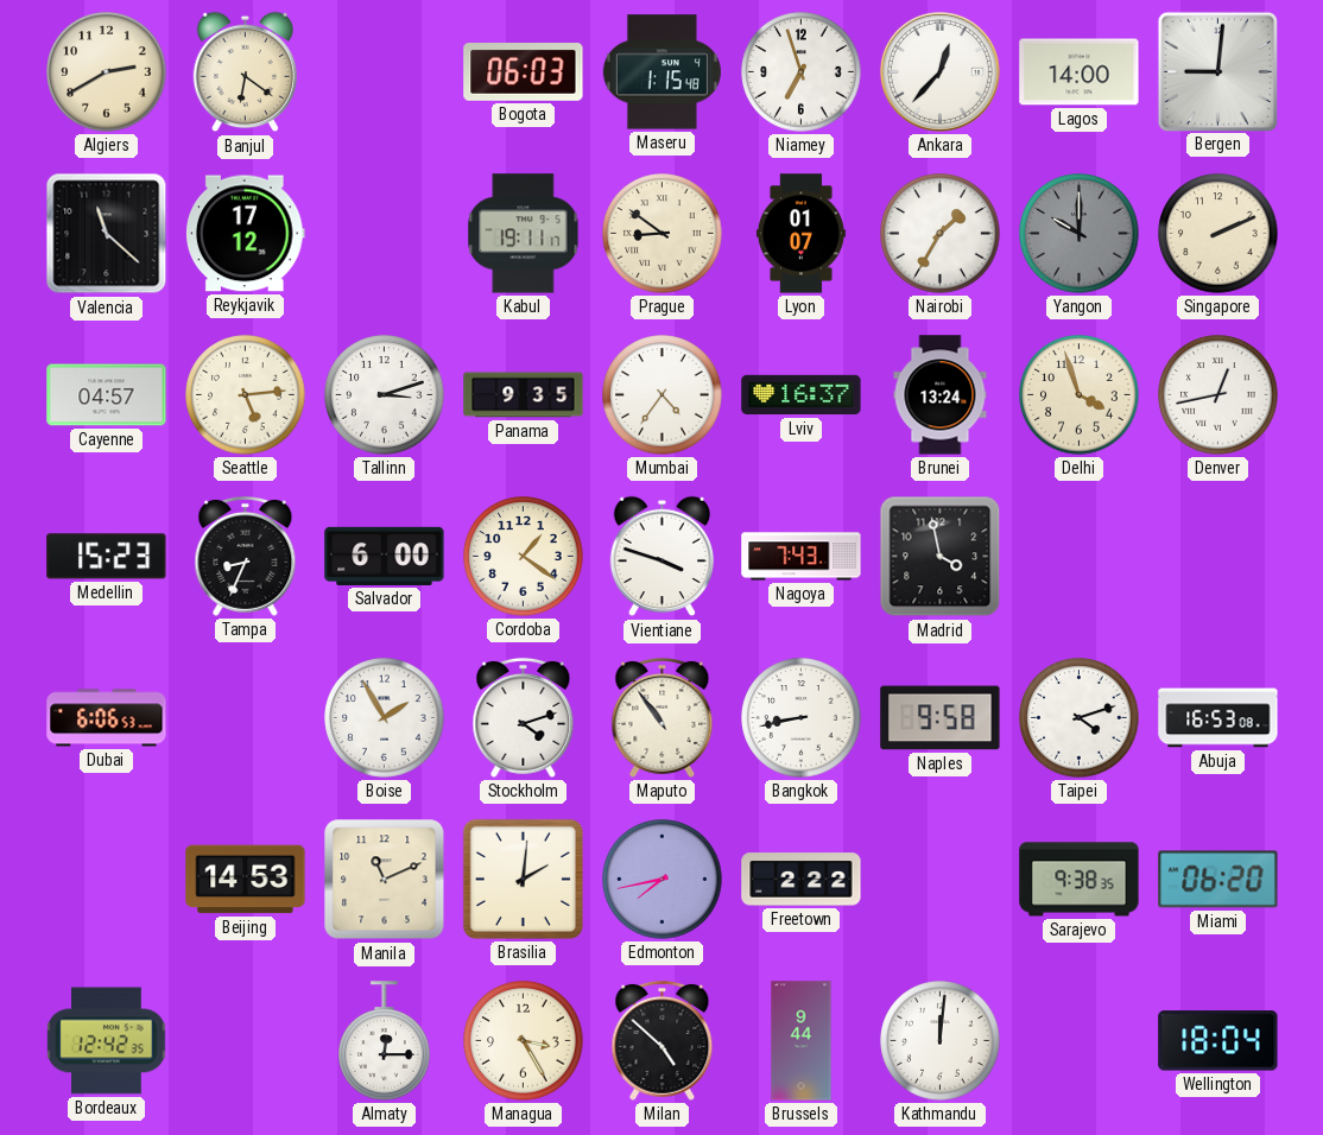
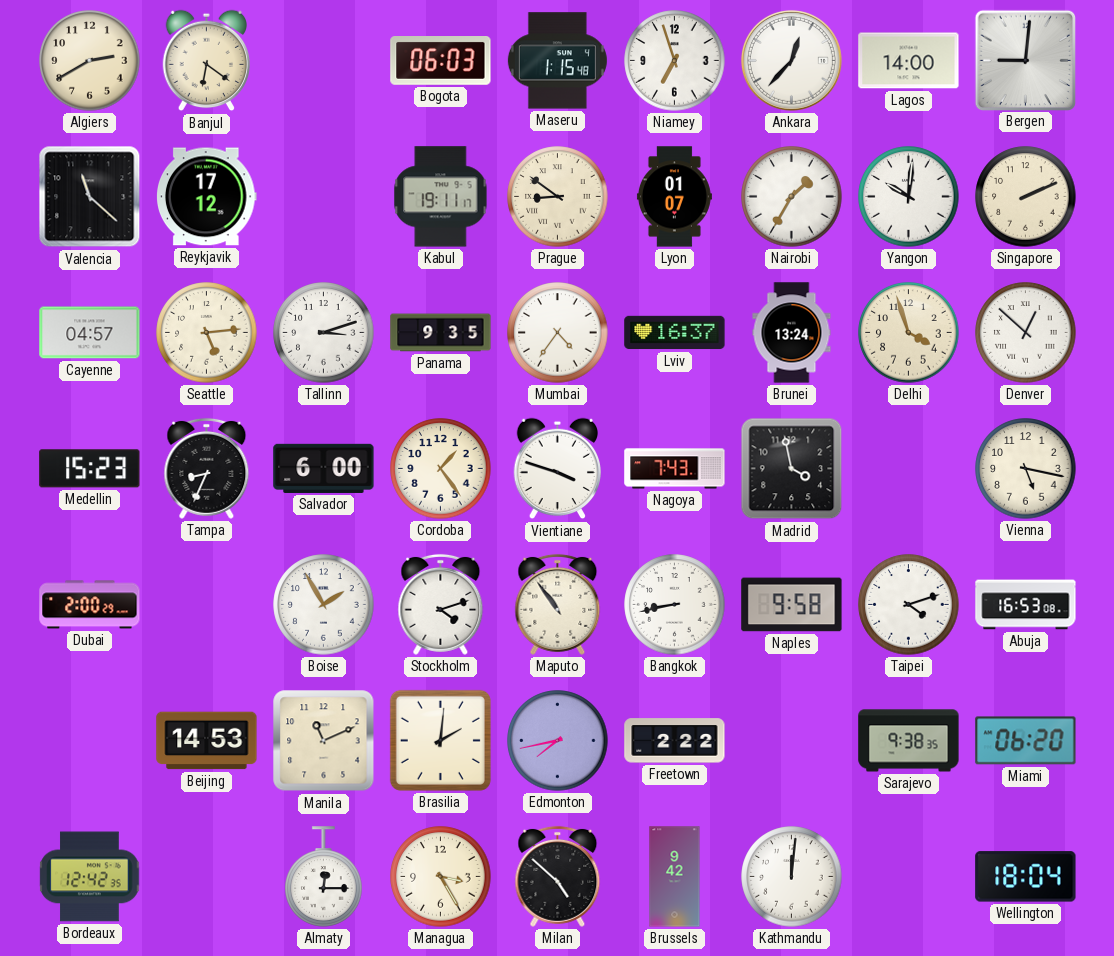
Yangon: 10:00 -> 10:01 (909, 197)
Yangon dial: grey -> white (909, 197)
Denver: 12:43 -> 12:52 (1026, 333)
Cordoba: 1:21 -> 1:24 (441, 469)
Vienna: none -> 5:17 (1026, 469)
Dubai: 6:06 -> 2:00 (90, 605)
Brussels: 9:44 -> 9:42 (675, 877)
